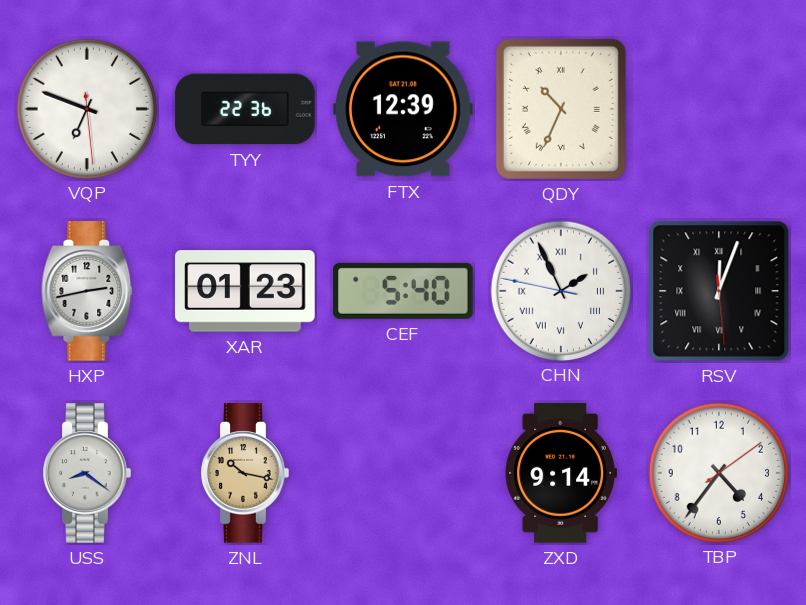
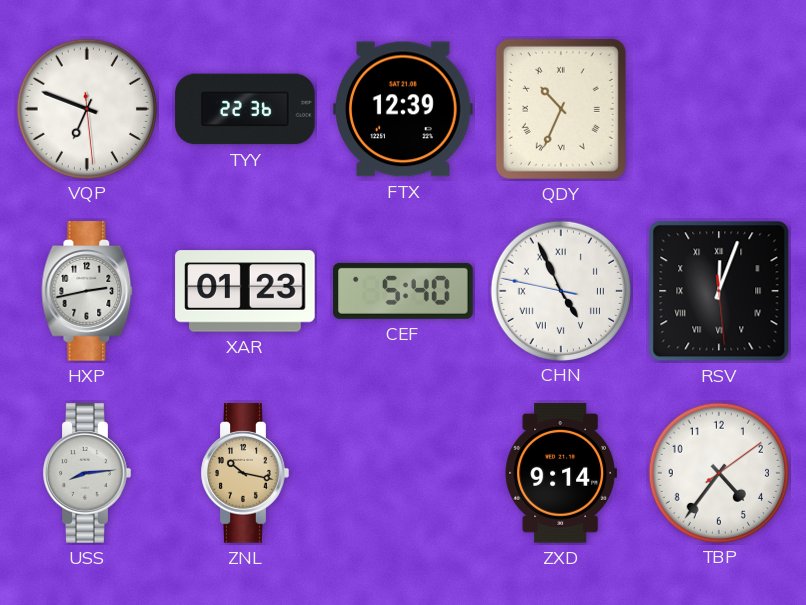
CHN: 1:55 -> 4:55 (560, 290)
USS: 8:21 -> 8:14 (87, 473)
